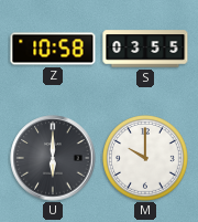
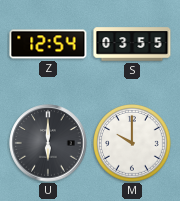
Z: 10:58 -> 12:54 (48, 44)
